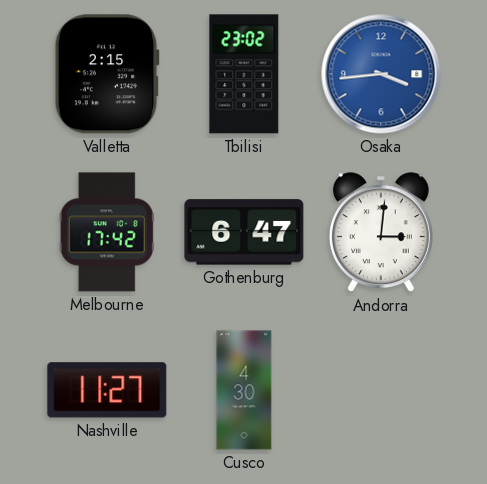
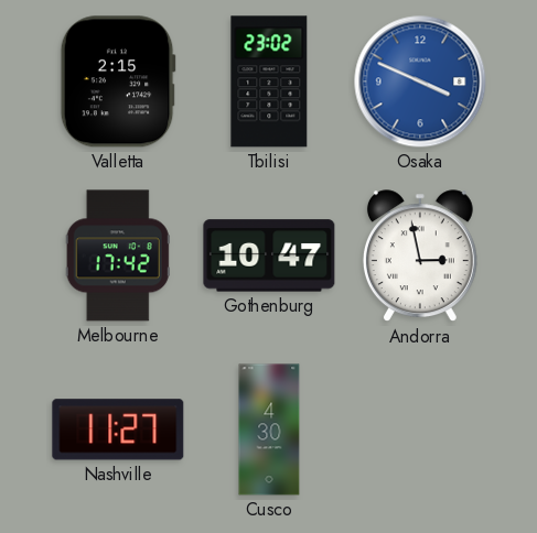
Osaka: 3:44 -> 3:49 (420, 81)
Gothenburg: 6:47 -> 10:47 (269, 255)
Andorra: 3:01 -> 2:58 (420, 257)
